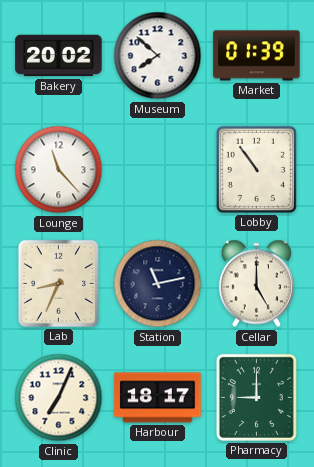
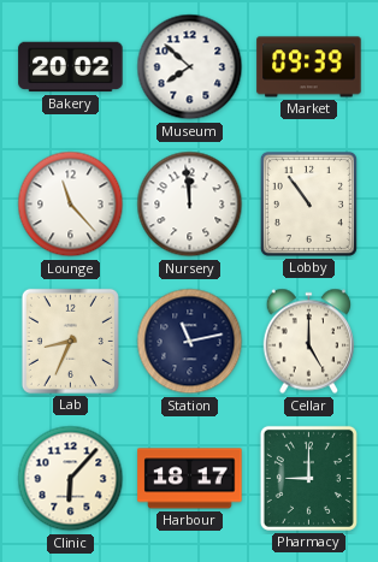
Market: 01:39 -> 09:39 (309, 67)
Nursery: none -> 11:59 (190, 205)
Clinic: 7:04 -> 6:07 (71, 479)
